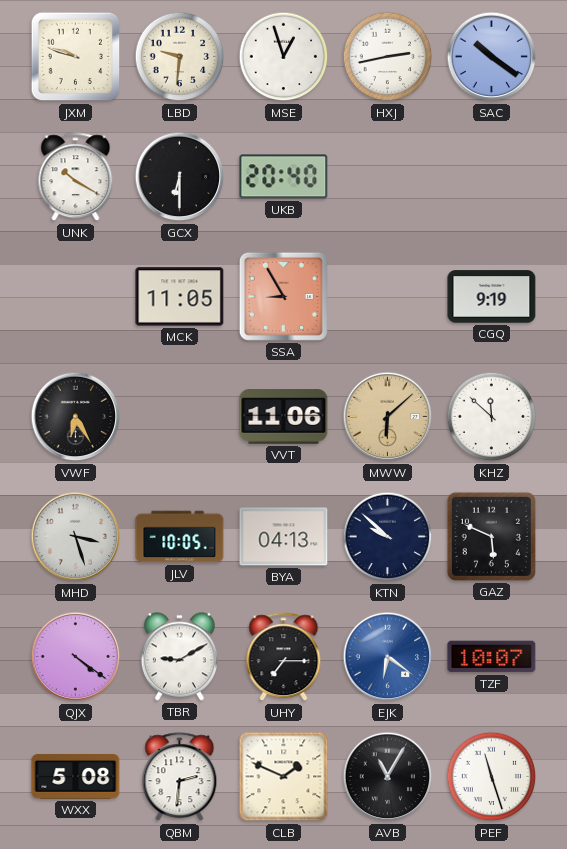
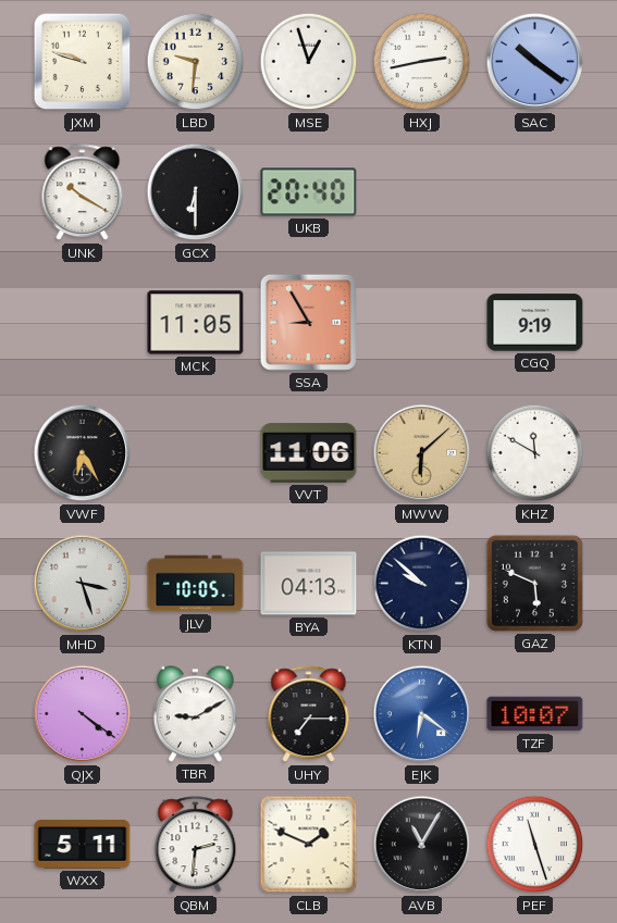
KHZ: 11:52 -> 11:50 (535, 453)
WXX: 5:08 -> 5:11 (83, 844)
